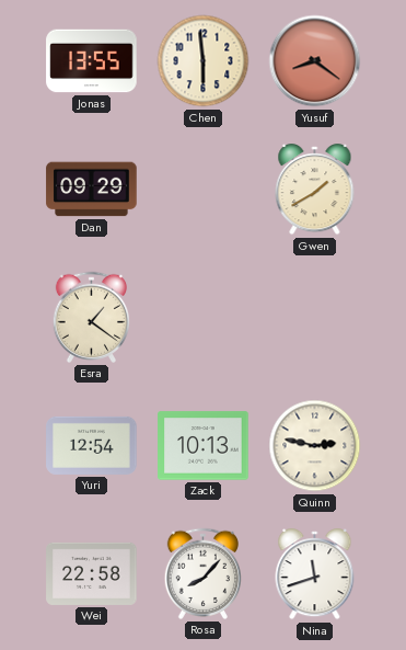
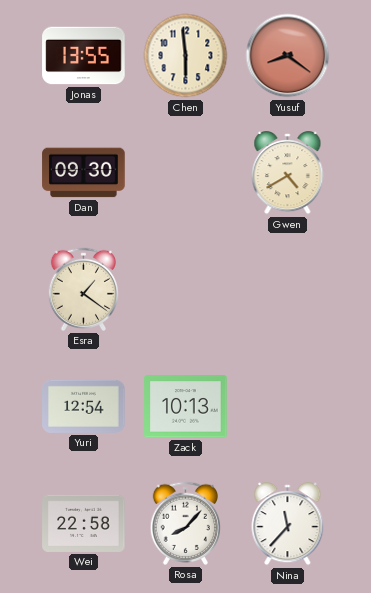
Dan: 09:29 -> 09:30 (84, 173)
Gwen: 1:40 -> 4:40 (288, 173)
Quinn: 2:47 -> none (315, 446)
Nina: 11:42 -> 11:37 (288, 524)
